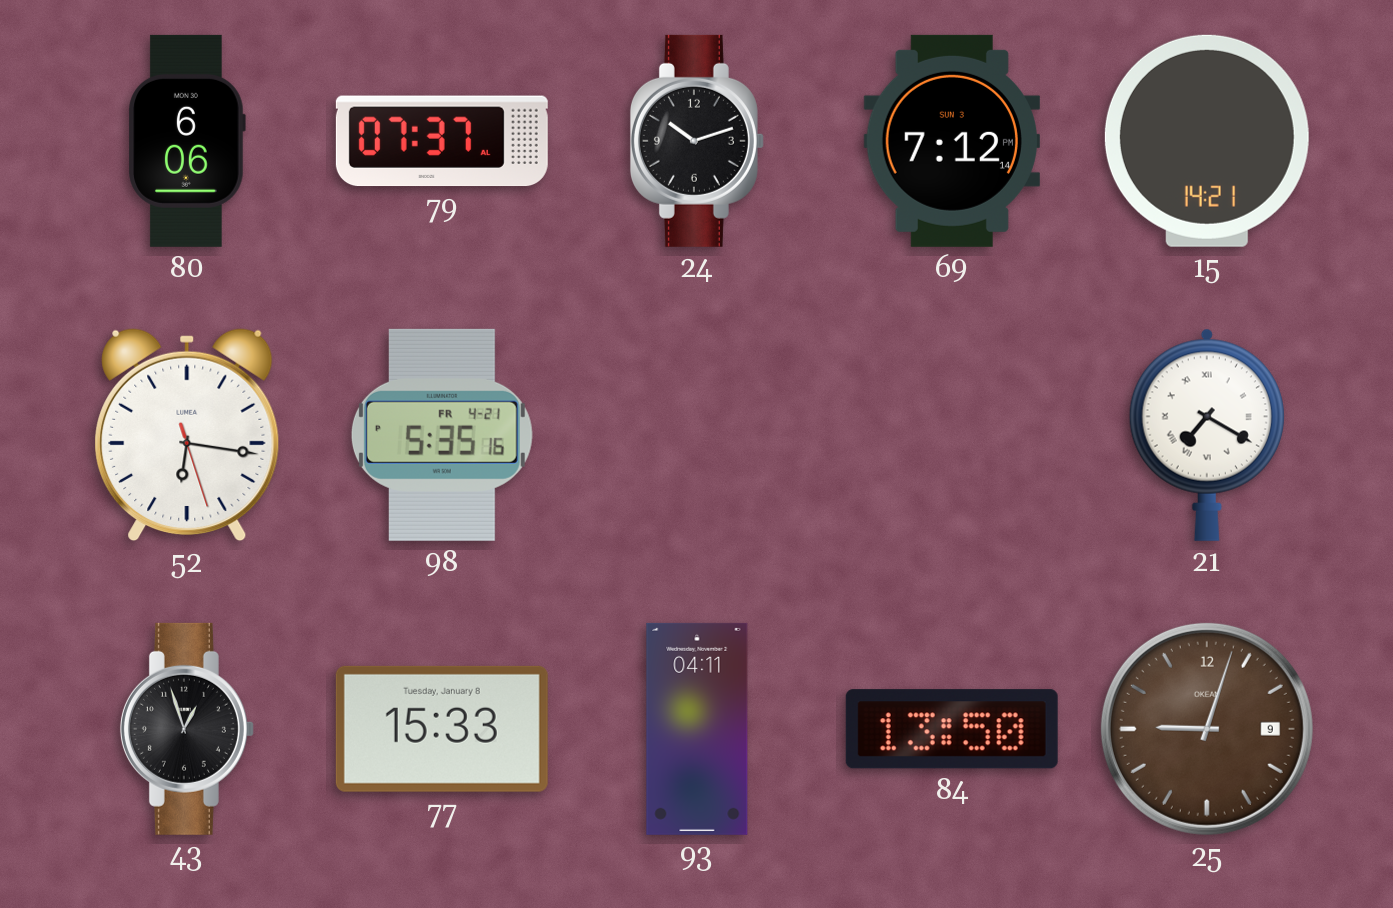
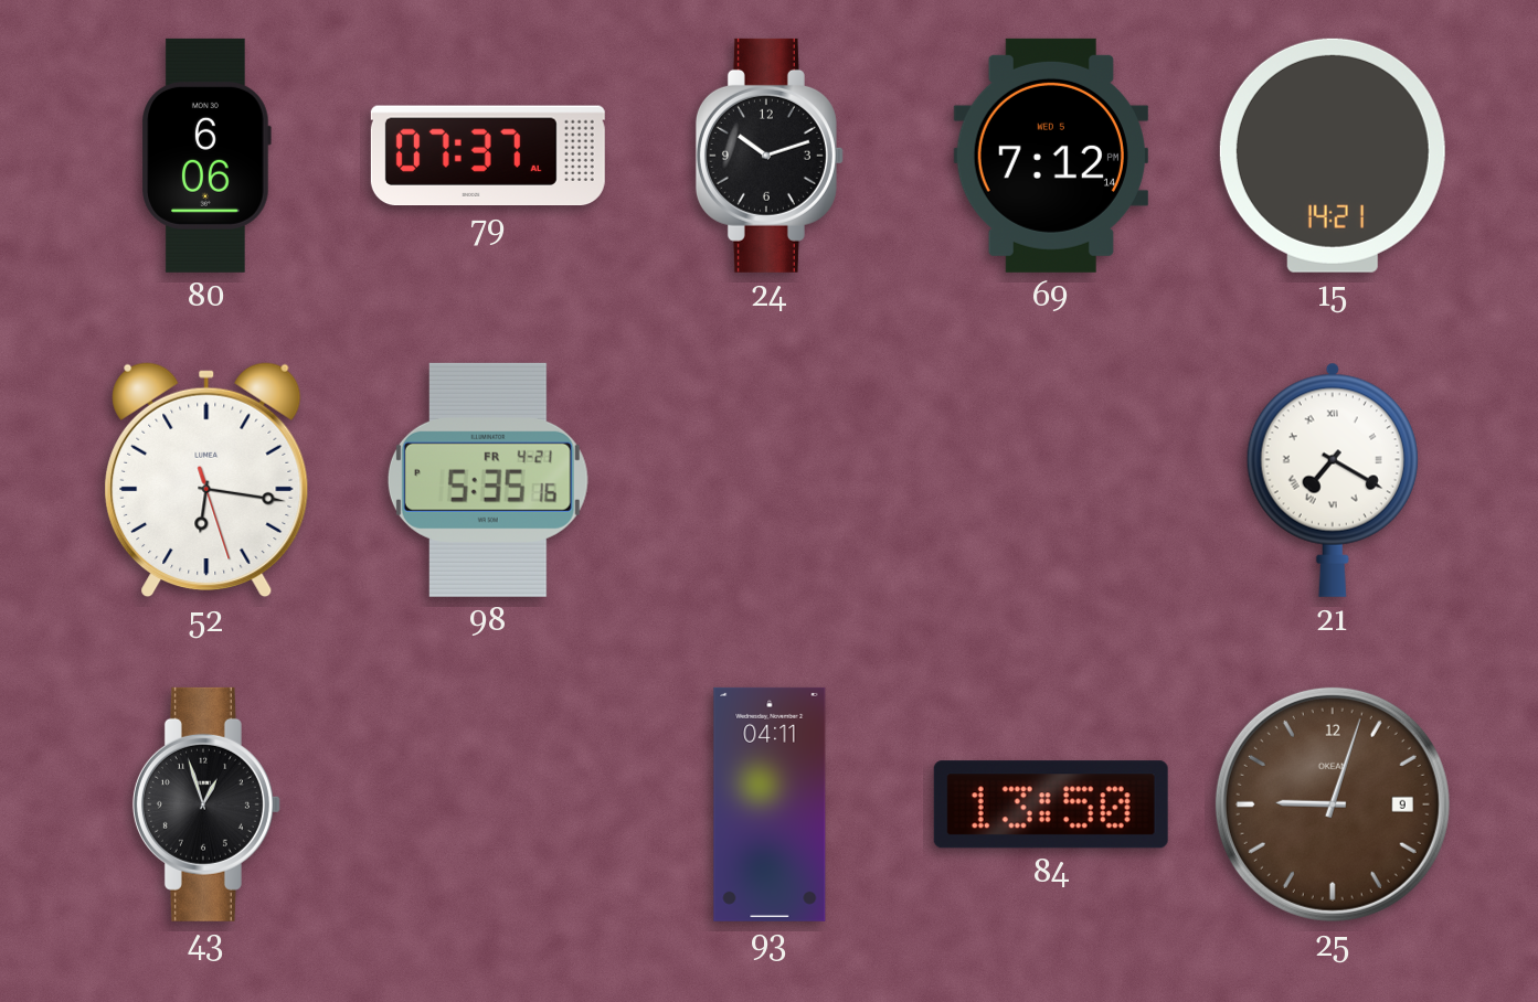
69 date: SUN 3 -> WED 5 (1051, 156)
77: 15:33 -> none (442, 729)
